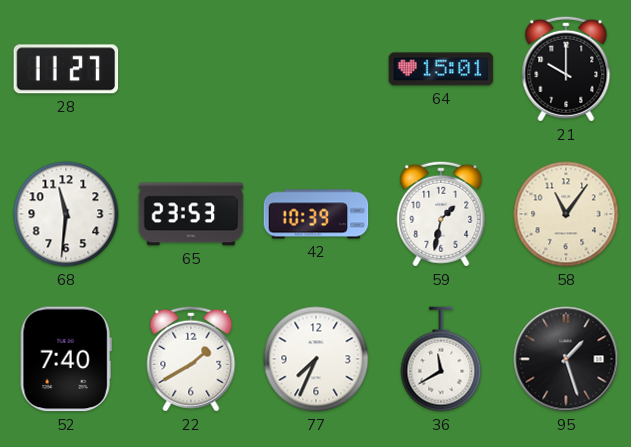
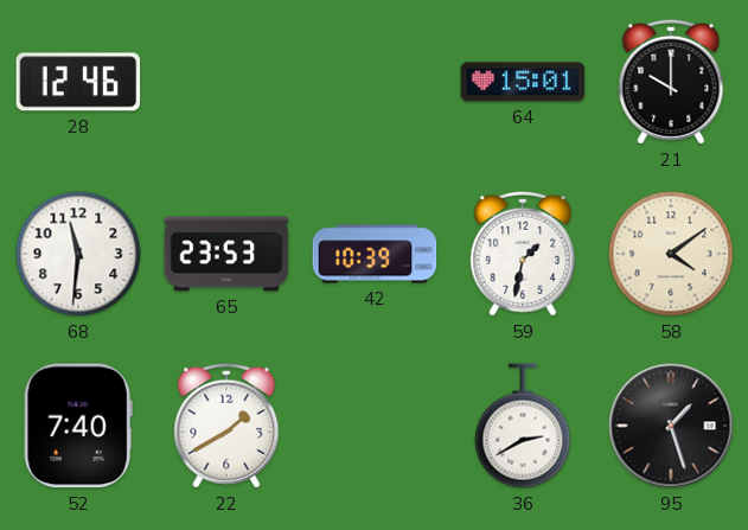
28: 11:27 -> 12:46 (78, 82)
58: 11:06 -> 4:09 (671, 254)
77: 7:34 -> none (316, 359)
36: 11:40 -> 2:40 (523, 426)
